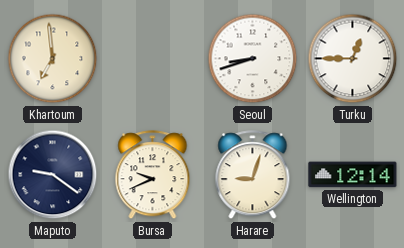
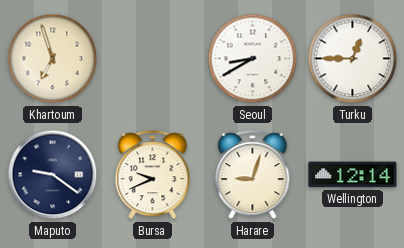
Khartoum: 6:59 -> 6:57 (53, 59)
Seoul: 8:42 -> 8:40 (253, 59)
